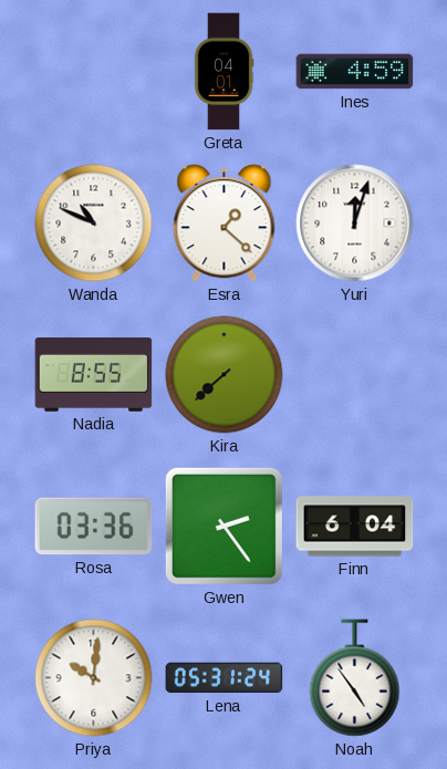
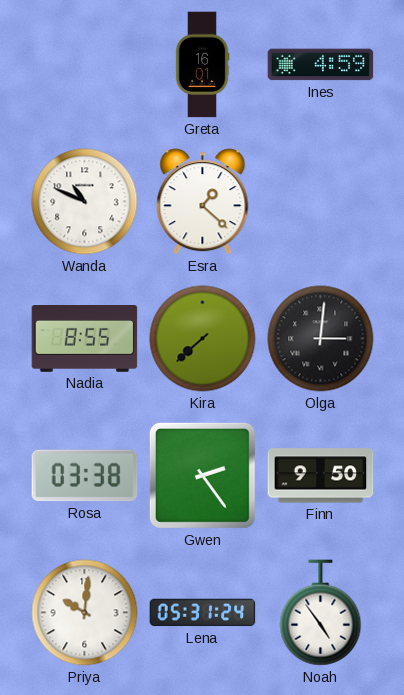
Greta: 04:01 -> 16:01 (202, 65)
Yuri: 12:03 -> none (355, 224)
Olga: none -> 3:01 (321, 339)
Rosa: 03:36 -> 03:38 (85, 476)
Finn: 6:04 -> 9:50 (321, 476)
